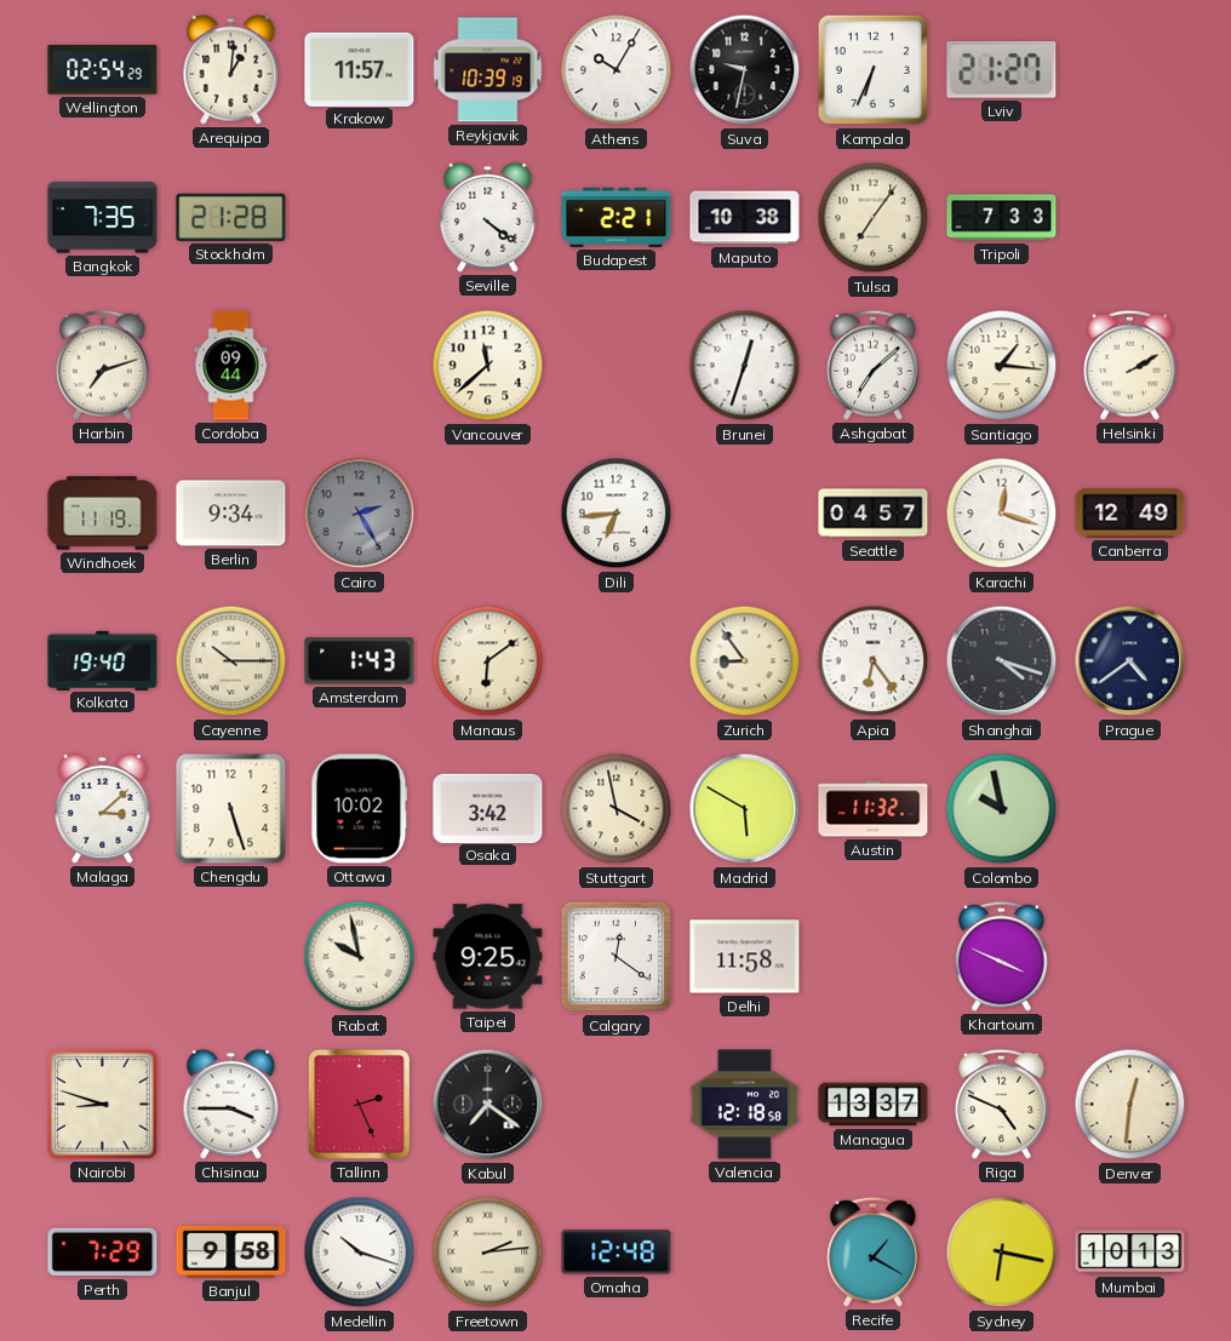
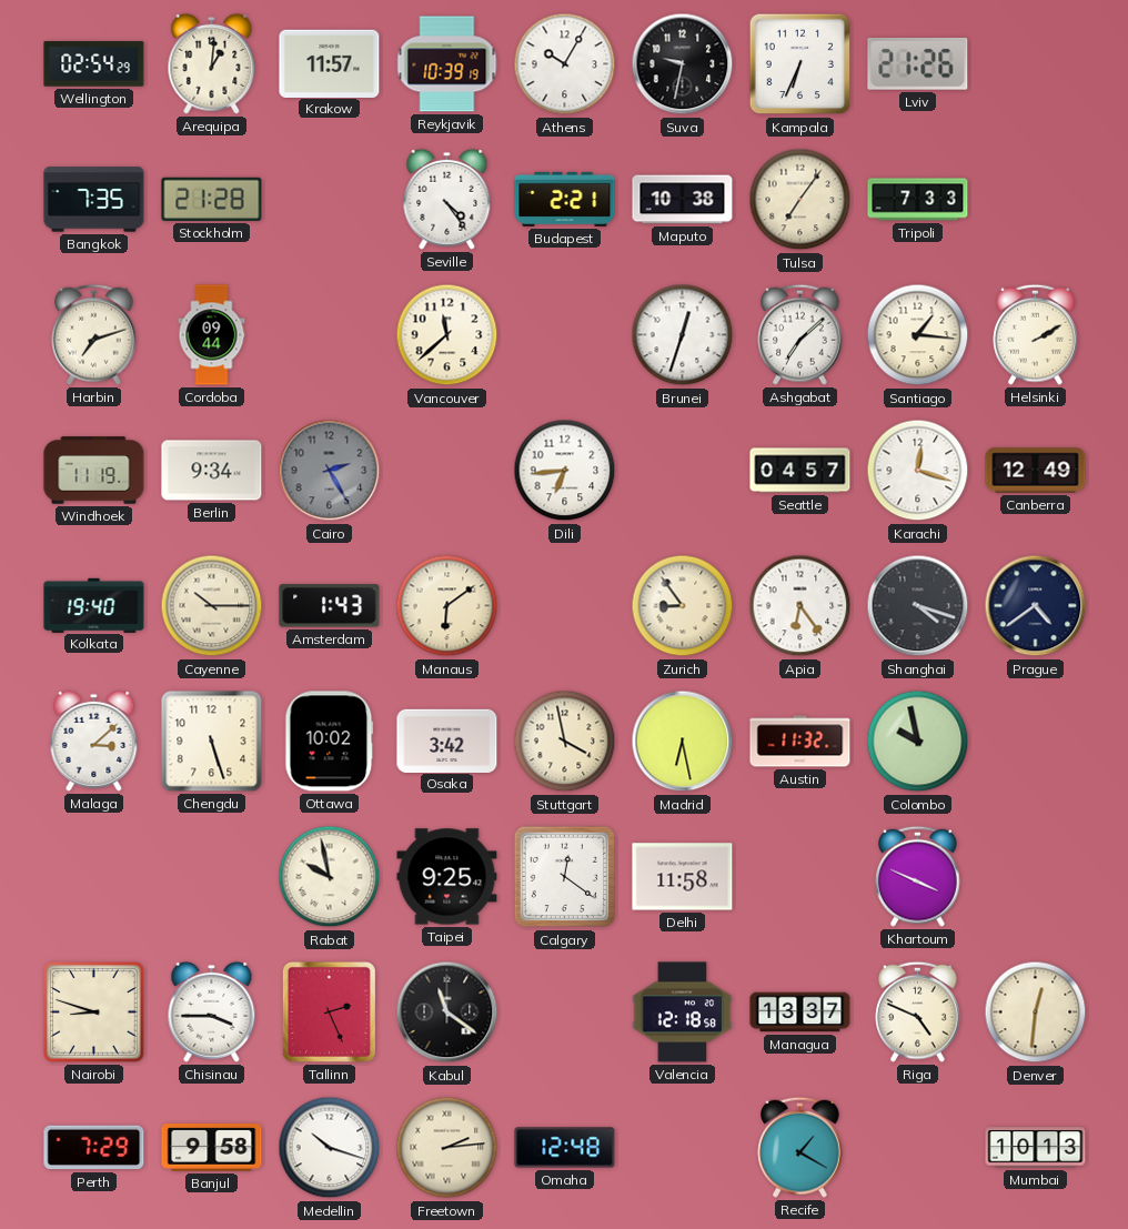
Lviv: 21:27 -> 21:26 (918, 64)
Seville: 4:21 -> 4:24 (447, 199)
Madrid: 5:50 -> 6:28 (683, 742)
Kabul: 7:21 -> 11:21 (447, 1013)
Sydney: 6:17 -> none (1002, 1253)
